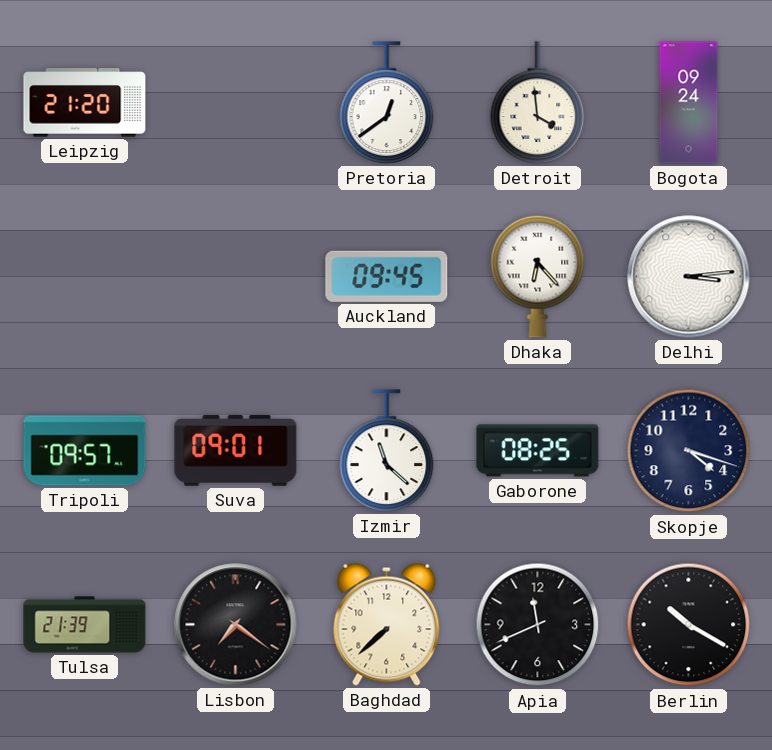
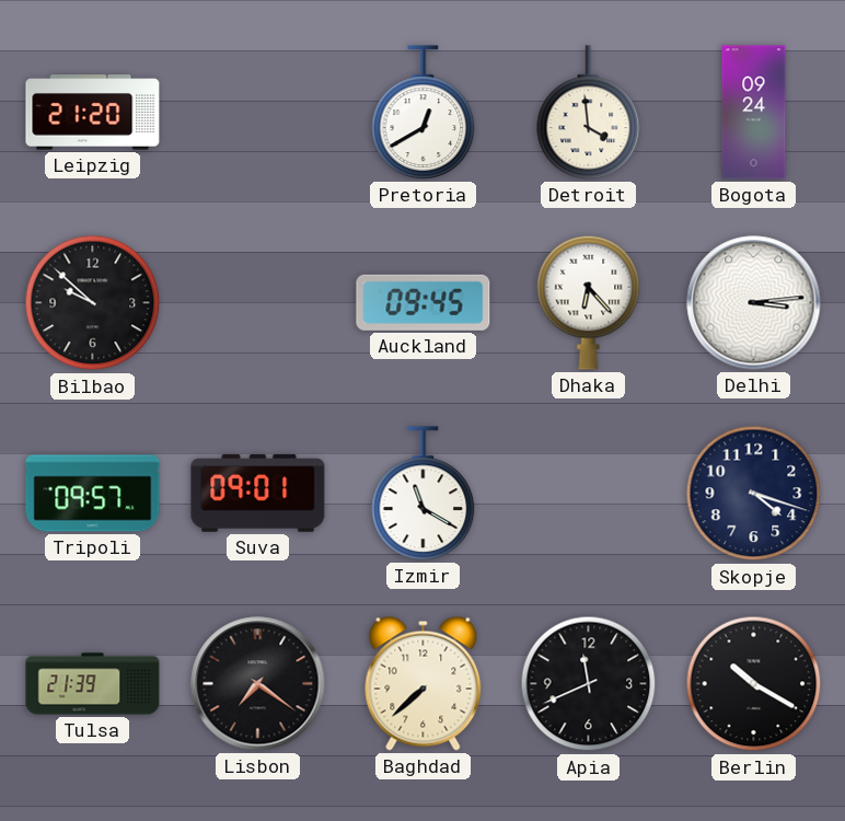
Pretoria: 12:39 -> 12:40 (424, 113)
Bilbao: none -> 9:52 (93, 303)
Izmir: 11:22 -> 11:20 (424, 494)
Gaborone: 08:25 -> none (538, 451)
